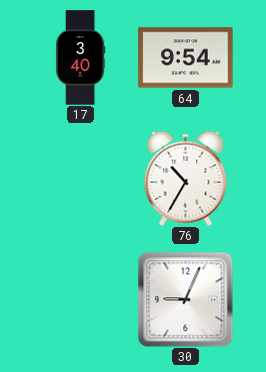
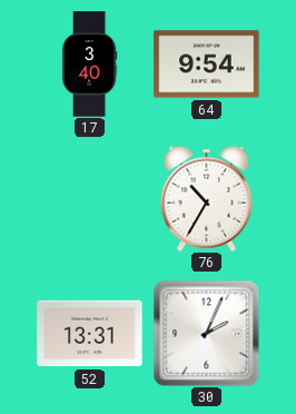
52: none -> 13:31 (90, 334)
30: 9:04 -> 2:04 (206, 333)
